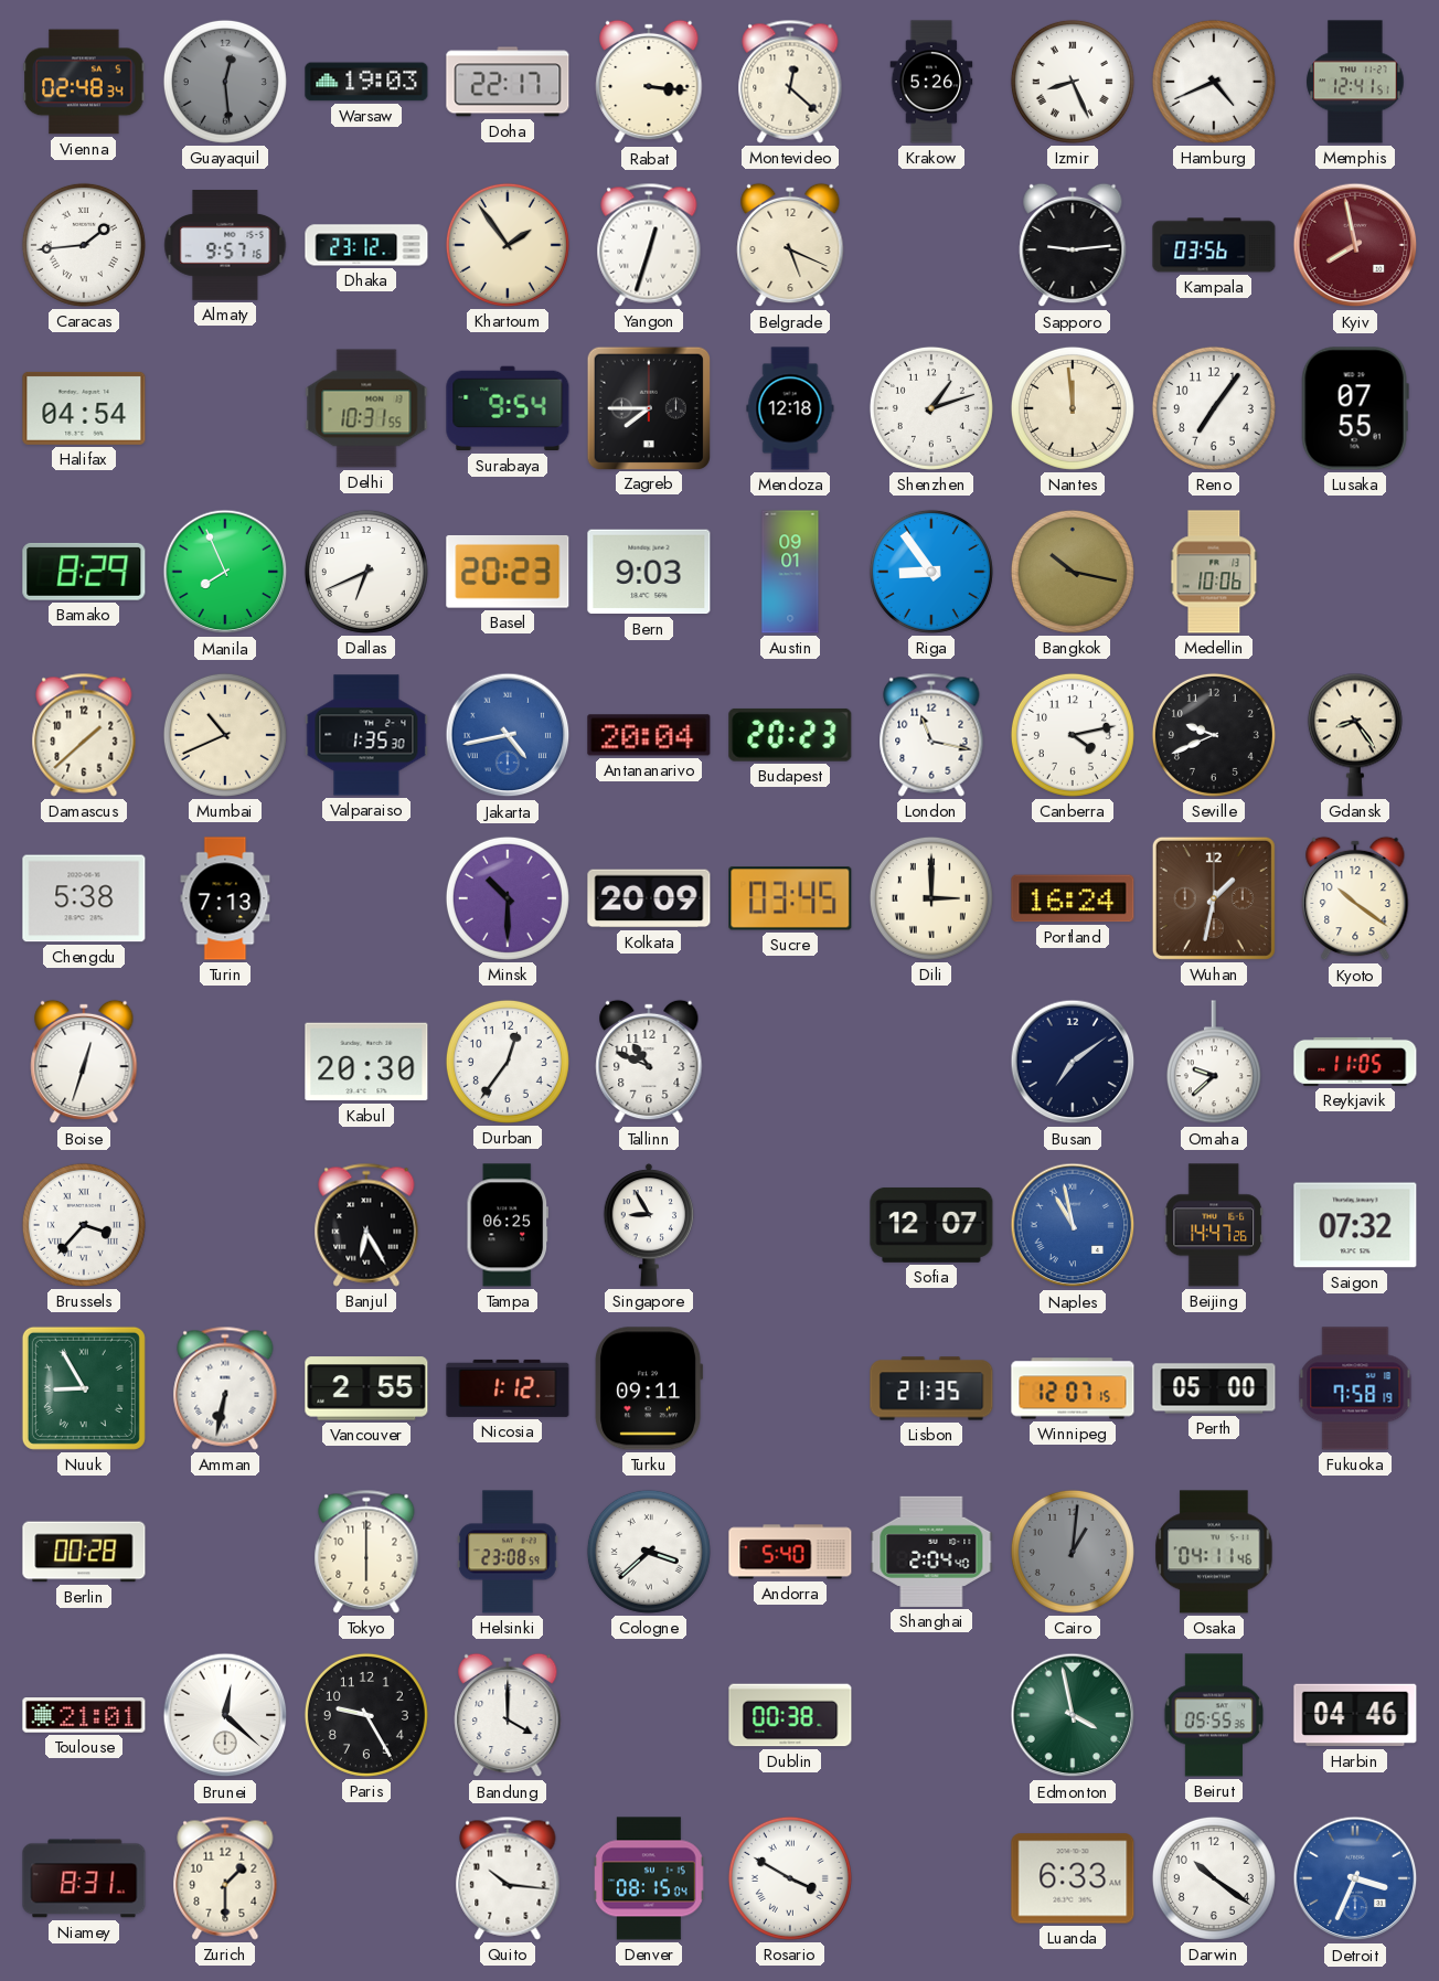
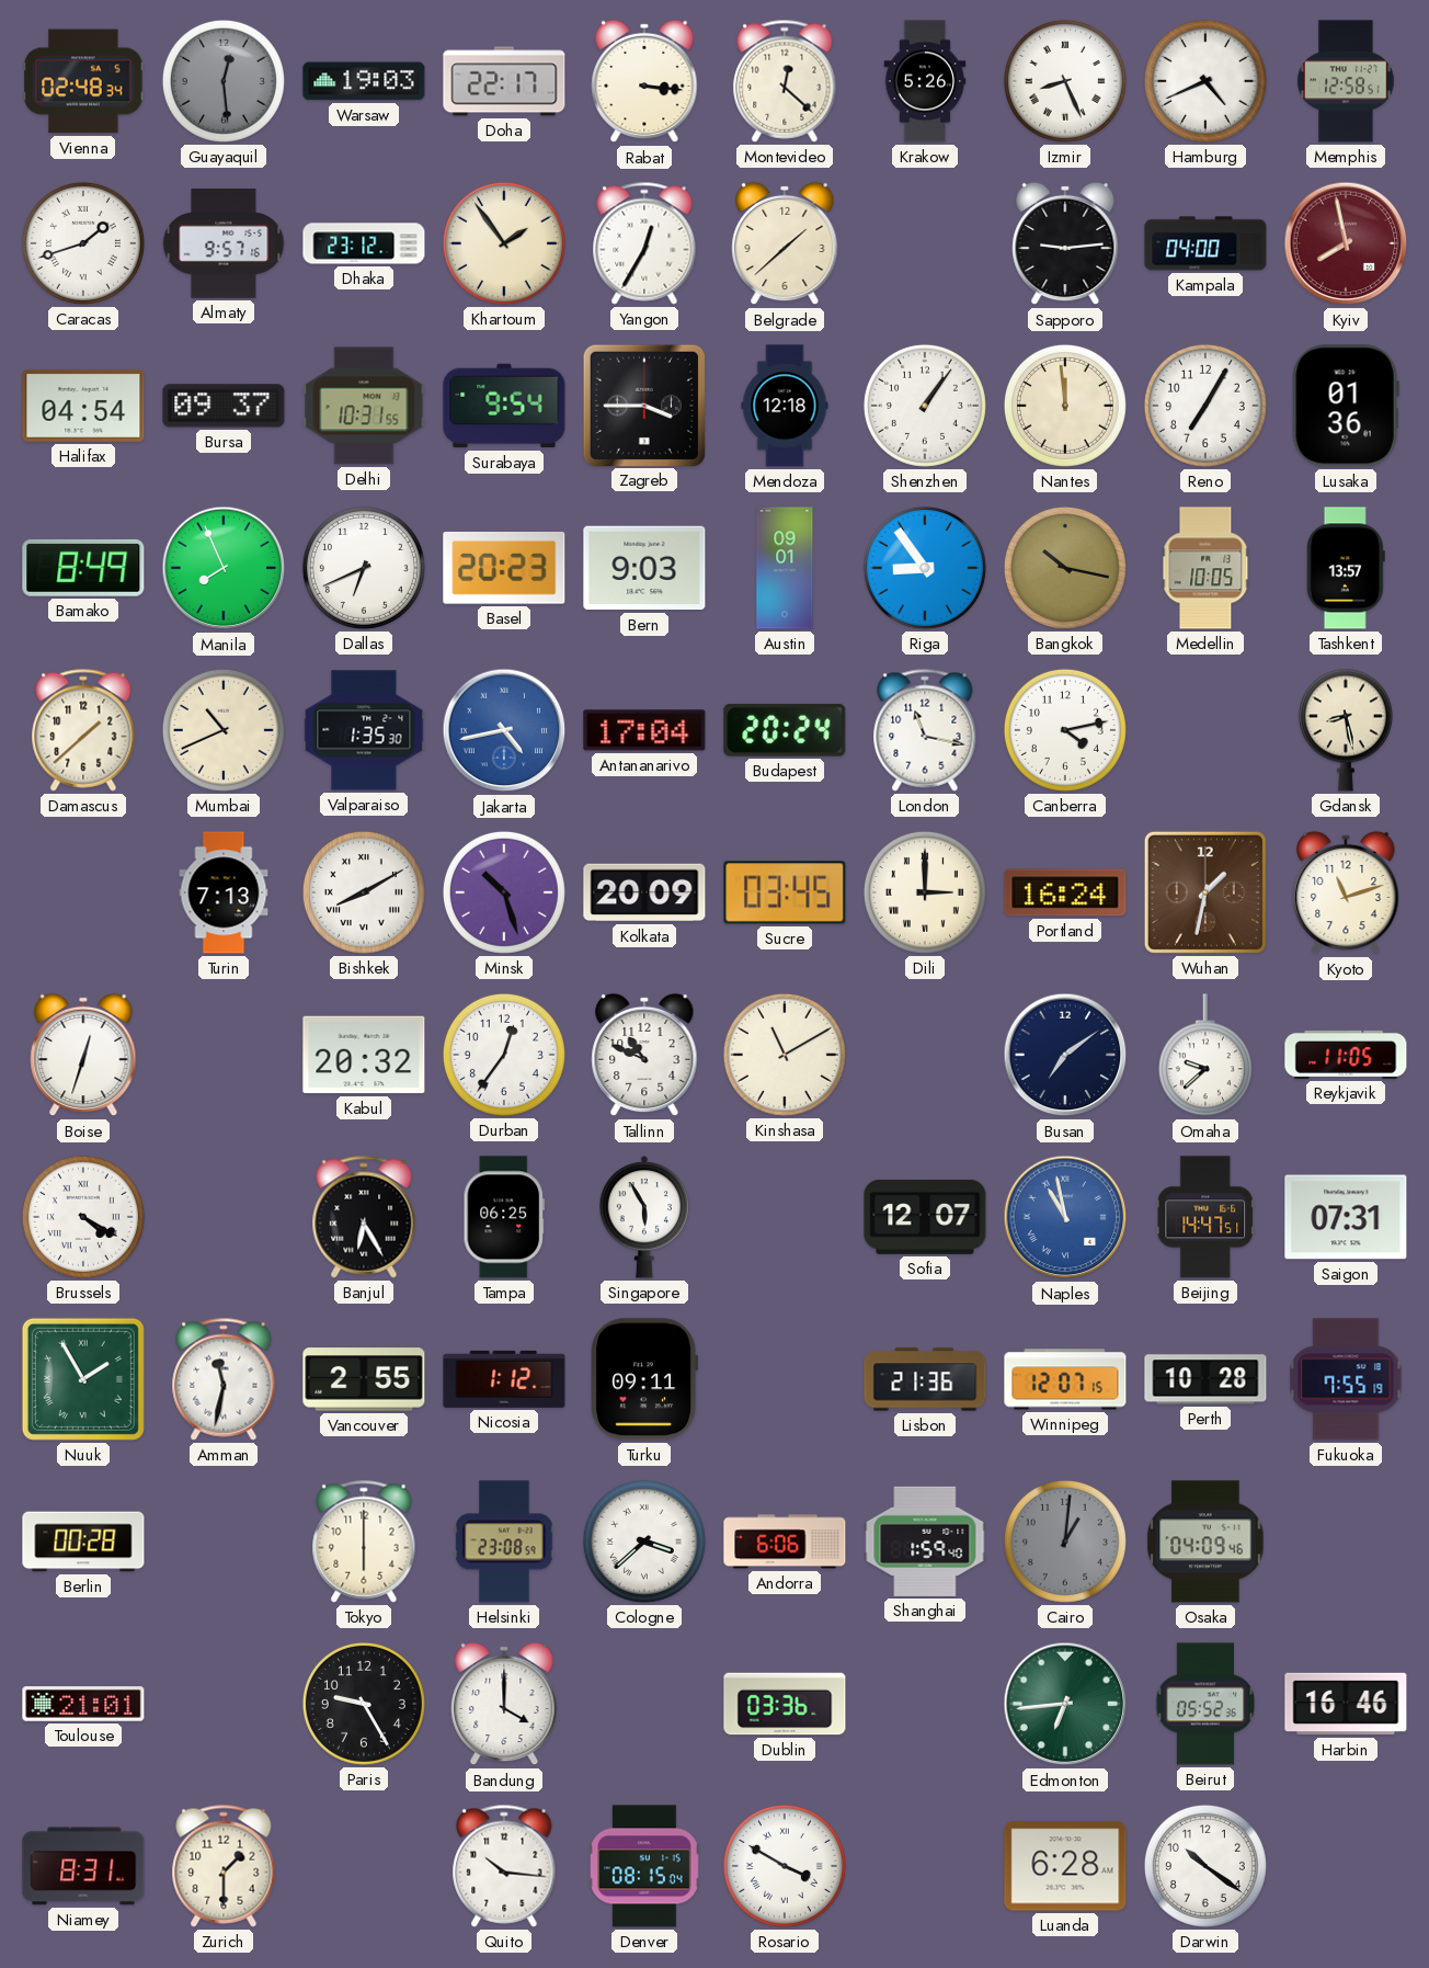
Memphis: 12:41 -> 12:58 (1346, 81)
Caracas: 1:44 -> 1:42 (83, 243)
Yangon: 12:33 -> 12:35 (644, 243)
Belgrade: 5:19 -> 1:38 (785, 243)
Kampala: 03:56 -> 04:00 (1205, 243)
Bursa: none -> 09:37 (224, 406)
Zagreb: 7:45 -> 3:45 (643, 405)
Shenzhen: 1:12 -> 1:06 (925, 406)
Reno: 7:06 -> 7:05 (1205, 406)
Lusaka: 07:55 -> 01:36 (1346, 406)
Bamako: 8:29 -> 8:49 (83, 568)
Medellin: 10:06 -> 10:05 (1205, 568)
Tashkent: none -> 13:57 (1346, 568)
Antananarivo: 20:04 -> 17:04 (644, 730)
Budapest: 20:23 -> 20:24 (785, 730)
Seville: 9:41 -> none (1214, 735)
Gdansk: 8:24 -> 8:28 (1346, 730)
Chengdu: 5:38 -> none (84, 898)
Bishkek: none -> 8:10 (364, 892)
Minsk: 10:30 -> 10:27 (504, 892)
Kyoto: 10:21 -> 11:12 (1346, 892)
Kabul: 20:30 -> 20:32 (364, 1055)
Kinshasa: none -> 11:10 (785, 1055)
Brussels: 3:37 -> 4:20 (83, 1217)
Singapore: 8:55 -> 5:55 (644, 1217)
Beijing: 14:47:26 -> 14:47:51 (1204, 1217)
Saigon: 07:32 -> 07:31 (1346, 1217)
Nuuk: 8:55 -> 1:55 (83, 1379)
Amman: 6:32 -> 11:32 (224, 1379)
Lisbon: 21:35 -> 21:36 (925, 1379)
Perth: 05:00 -> 10:28 (1205, 1379)
Fukuoka: 7:58 -> 7:55 (1346, 1379)
Andorra: 5:40 -> 6:06 (785, 1542)
Shanghai: 2:04 -> 1:59 (925, 1542)
Osaka: 04:11 -> 04:09 (1205, 1542)
Brunei: 12:22 -> none (225, 1715)
Dublin: 00:38 -> 03:36 (785, 1704)
Edmonton: 3:58 -> 6:44 (1065, 1704)
Beirut: 05:55 -> 05:52 (1204, 1704)
Harbin: 04:46 -> 16:46 (1346, 1704)
Luanda: 6:33 -> 6:28 (1065, 1866)
Detroit: 3:34 -> none (1355, 1878)
